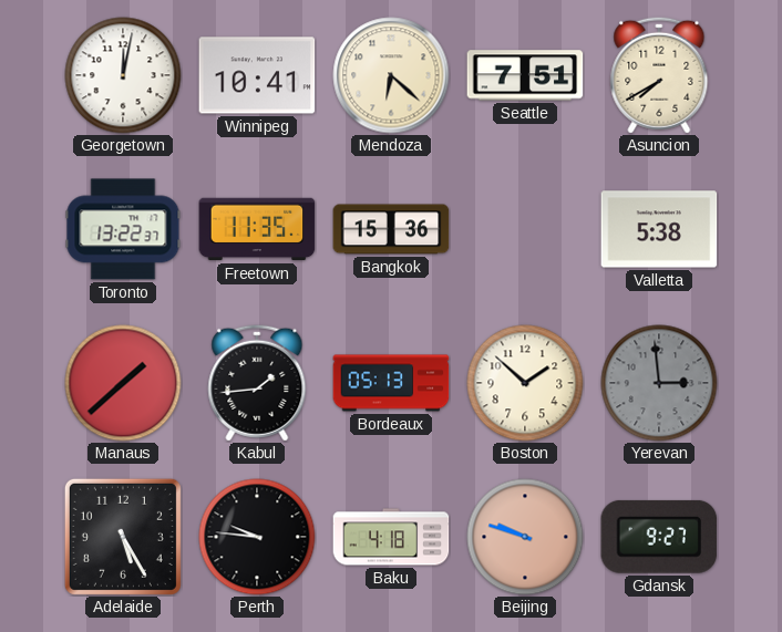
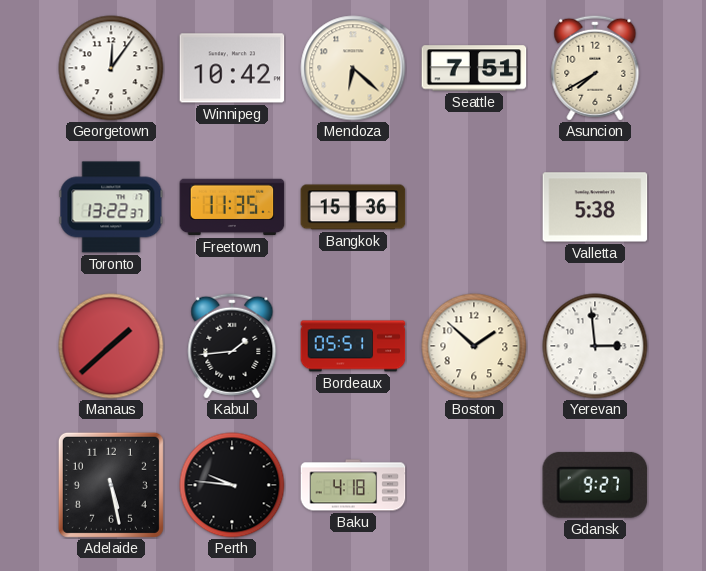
Georgetown: 12:02 -> 12:06 (111, 68)
Winnipeg: 10:41 -> 10:42 (232, 68)
Bordeaux: 05:13 -> 05:51 (353, 346)
Yerevan dial: grey -> white (595, 346)
Adelaide: 5:25 -> 5:28 (111, 485)
Beijing: 9:48 -> none (525, 537)
